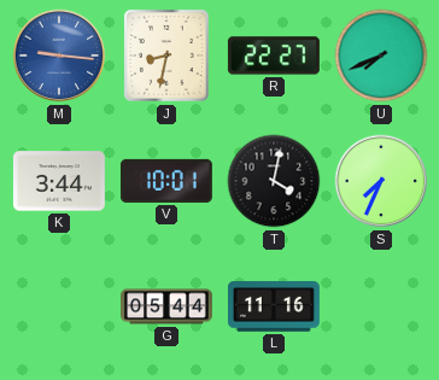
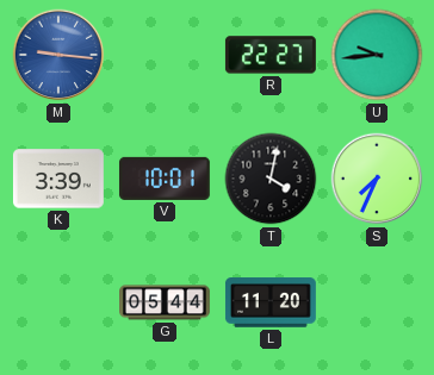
J: 8:32 -> none (166, 55)
U: 7:41 -> 9:44 (377, 55)
K: 3:44 -> 3:39 (58, 179)
L: 11:16 -> 11:20 (271, 302)
